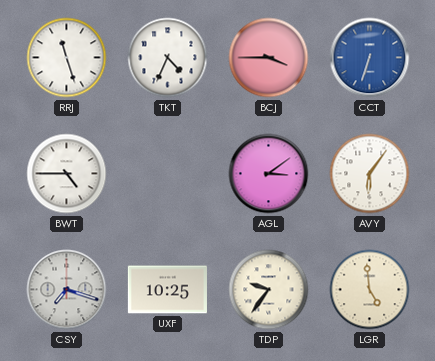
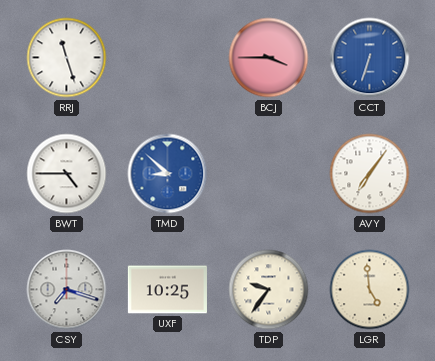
TKT: 4:34 -> none (168, 58)
TMD: none -> 8:52 (168, 174)
AGL: 3:09 -> none (269, 174)
AVY: 6:06 -> 7:06 (370, 174)
